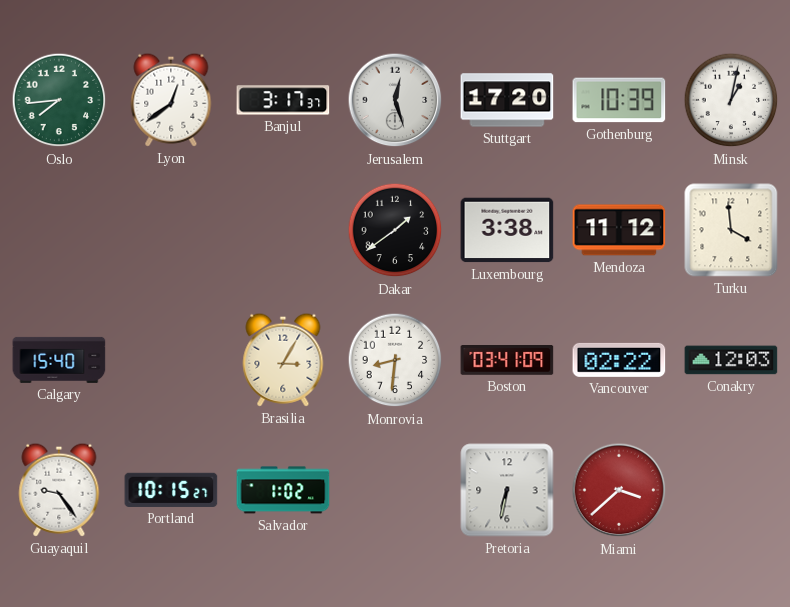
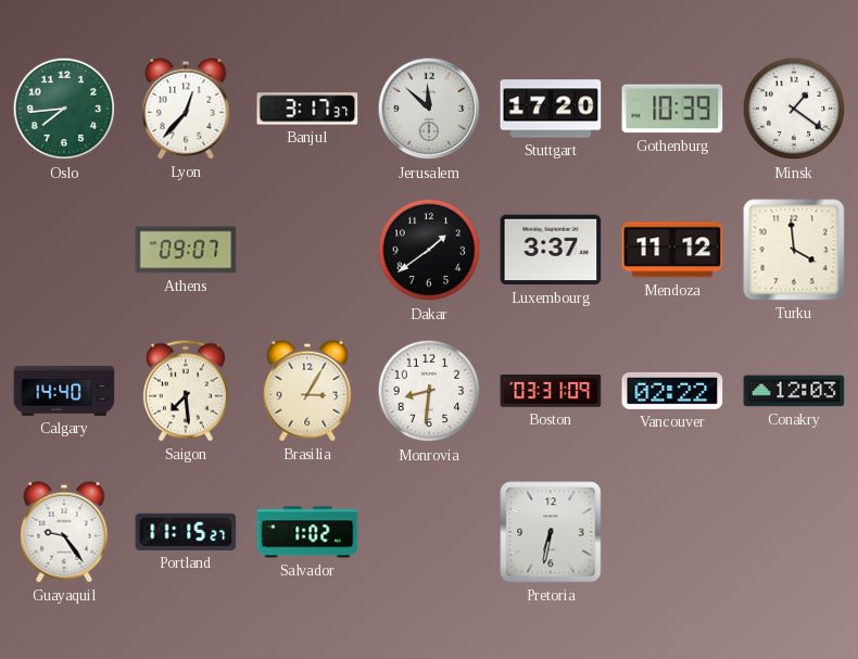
Lyon: 12:39 -> 12:37 (186, 109)
Jerusalem: 12:27 -> 11:52 (429, 109)
Minsk: 1:02 -> 1:21 (794, 109)
Athens: none -> 09:07 (186, 250)
Luxembourg: 3:38 -> 3:37 (551, 250)
Calgary: 15:40 -> 14:40 (64, 391)
Saigon: none -> 7:29 (186, 391)
Boston: 03:41 -> 03:31 (551, 392)
Portland: 10:15 -> 11:15 (186, 532)
Miami: 3:38 -> none (619, 490)
